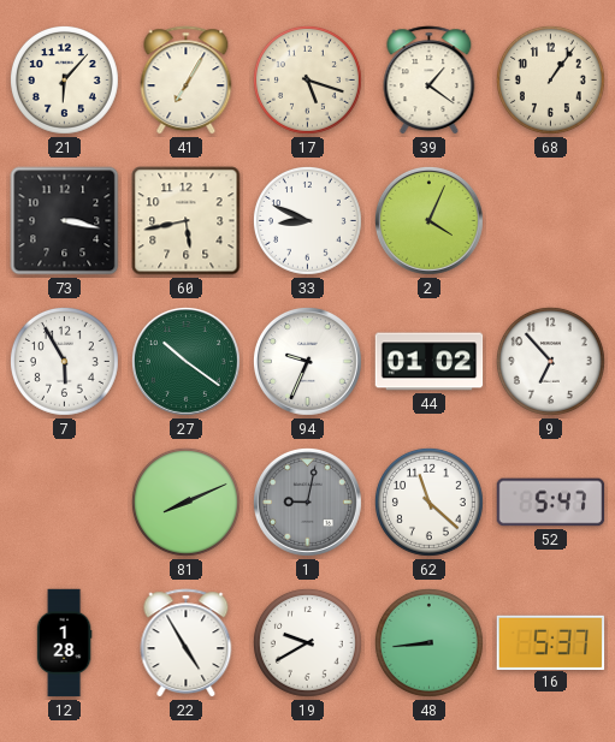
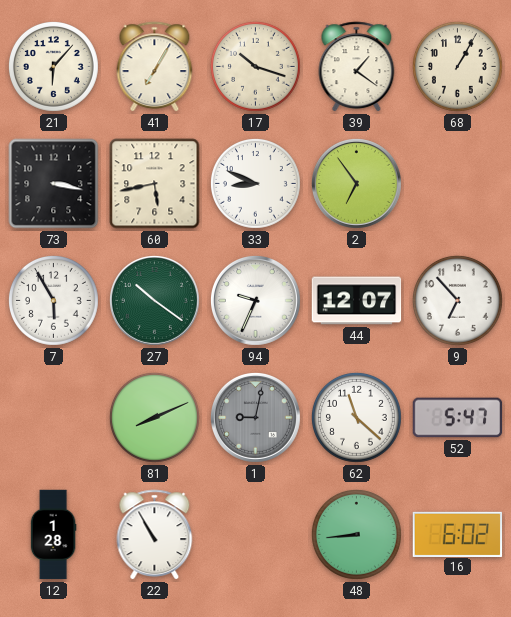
17: 5:18 -> 10:18 (255, 66)
68: 1:06 -> 1:05 (457, 66)
2: 4:04 -> 6:54 (356, 183)
44: 01:02 -> 12:07 (357, 301)
22: 4:55 -> 10:55 (155, 535)
19: 9:40 -> none (307, 642)
16: 5:37 -> 6:02 (458, 534)
